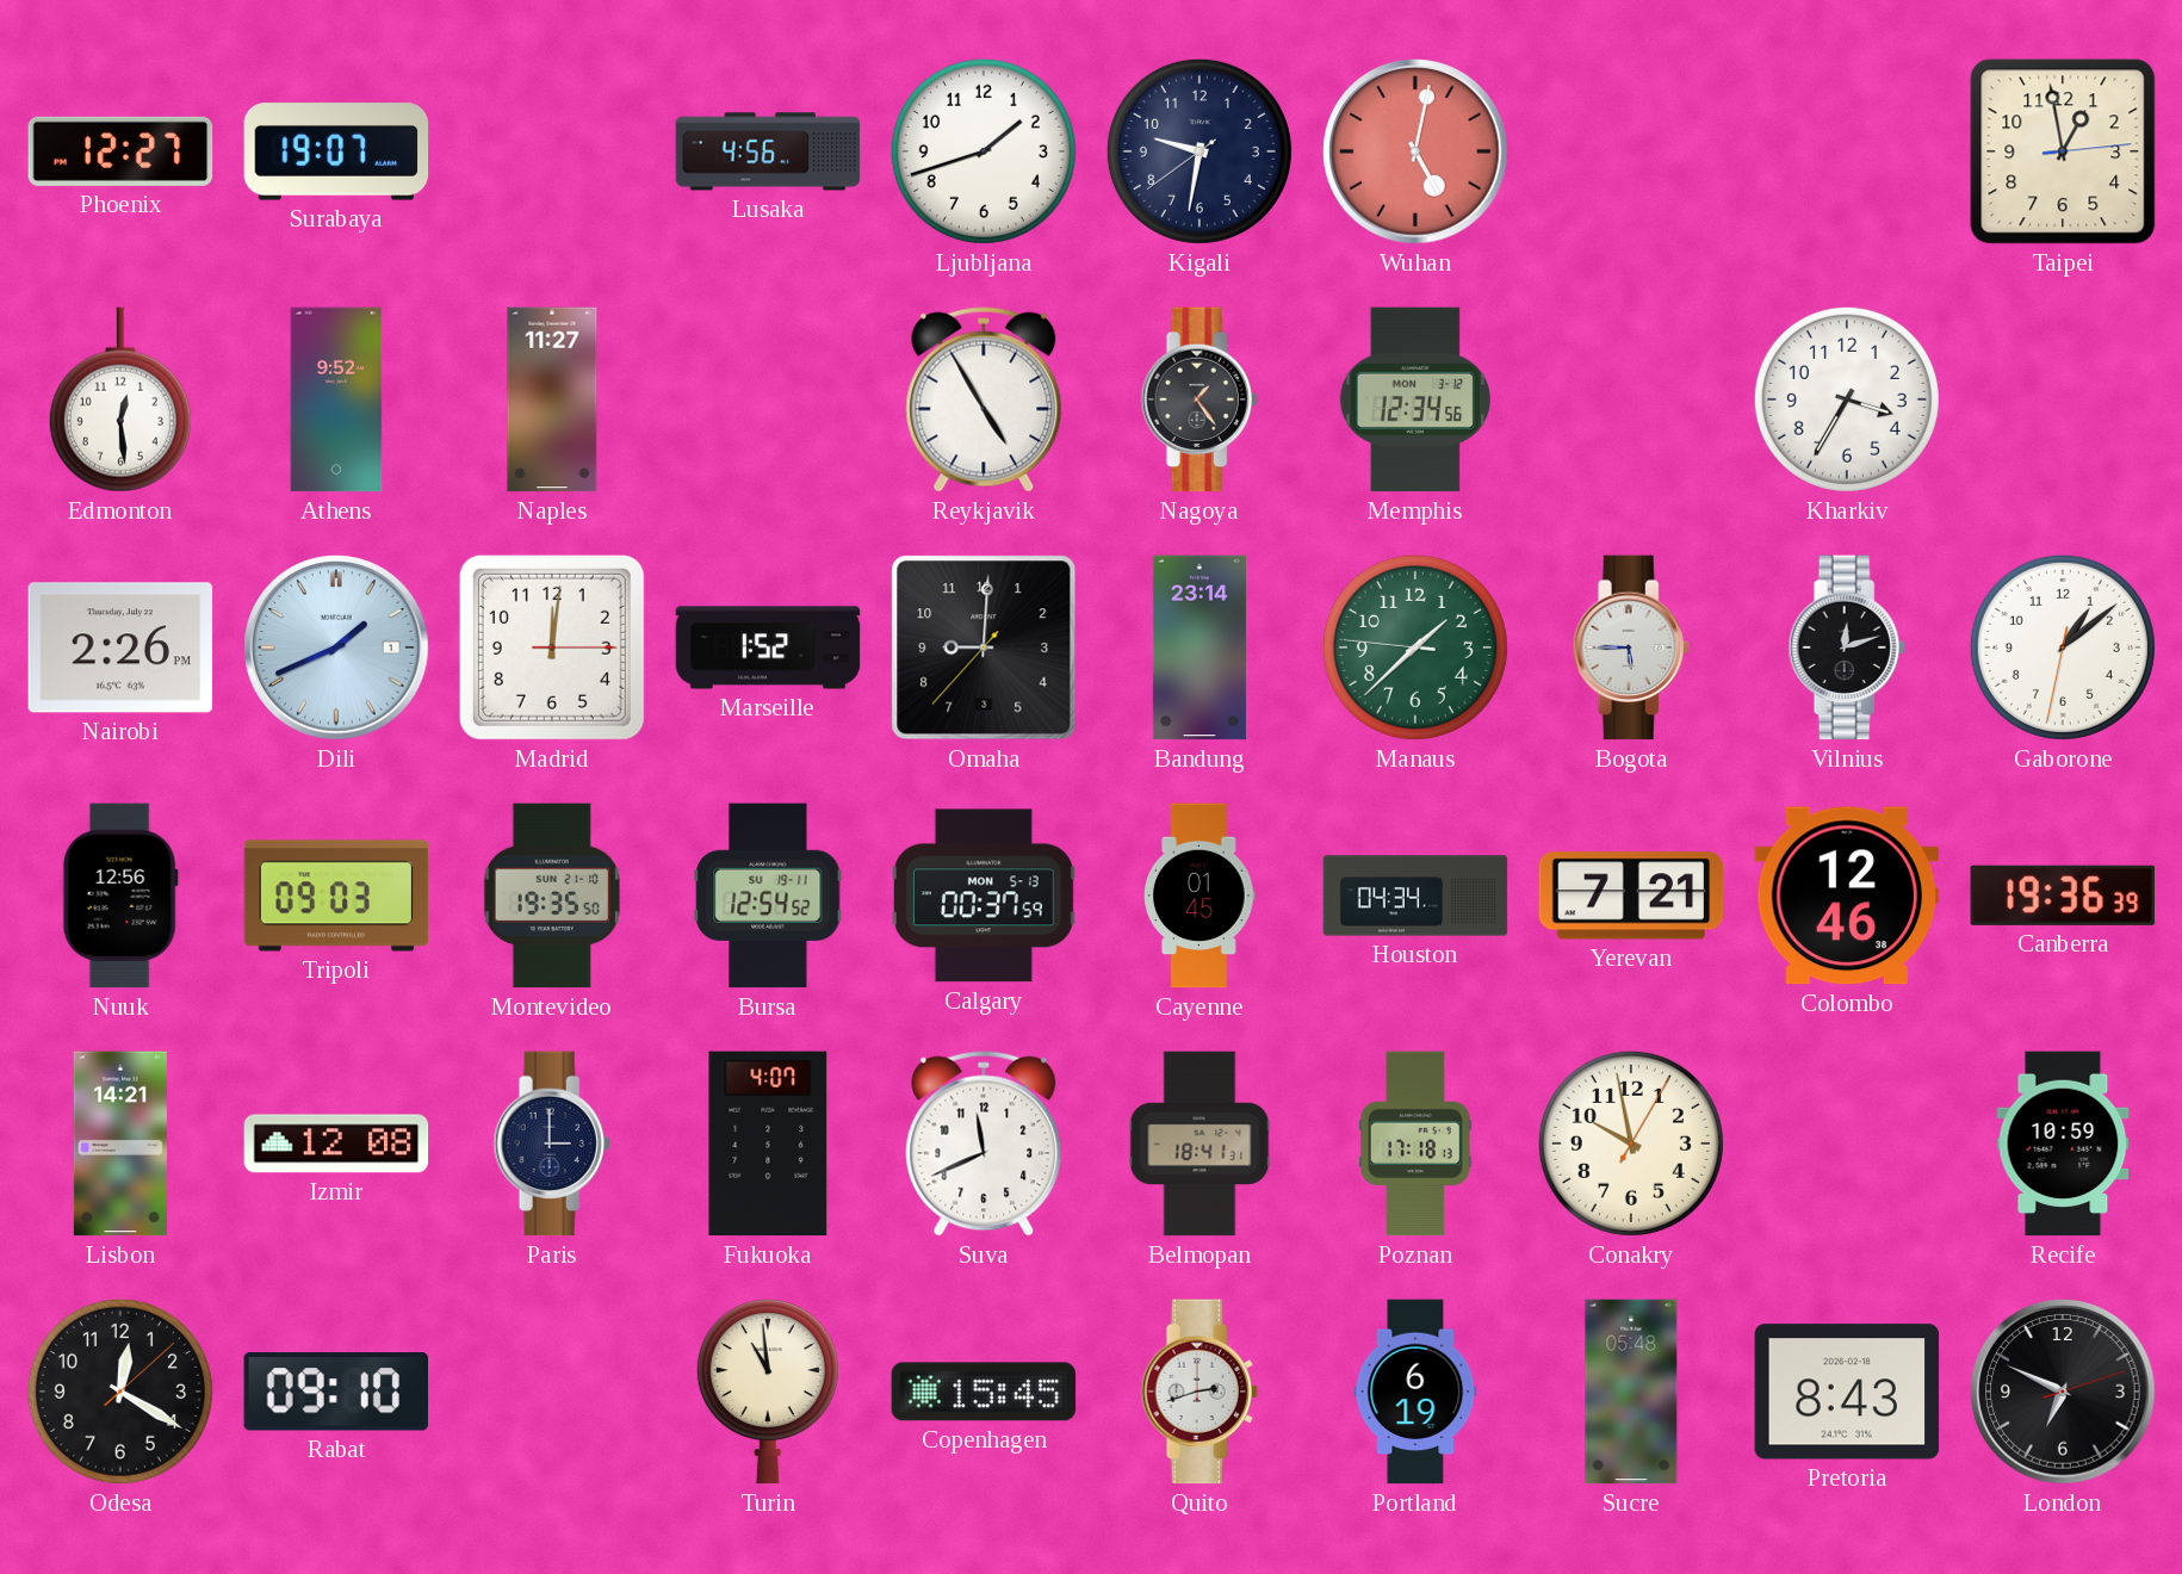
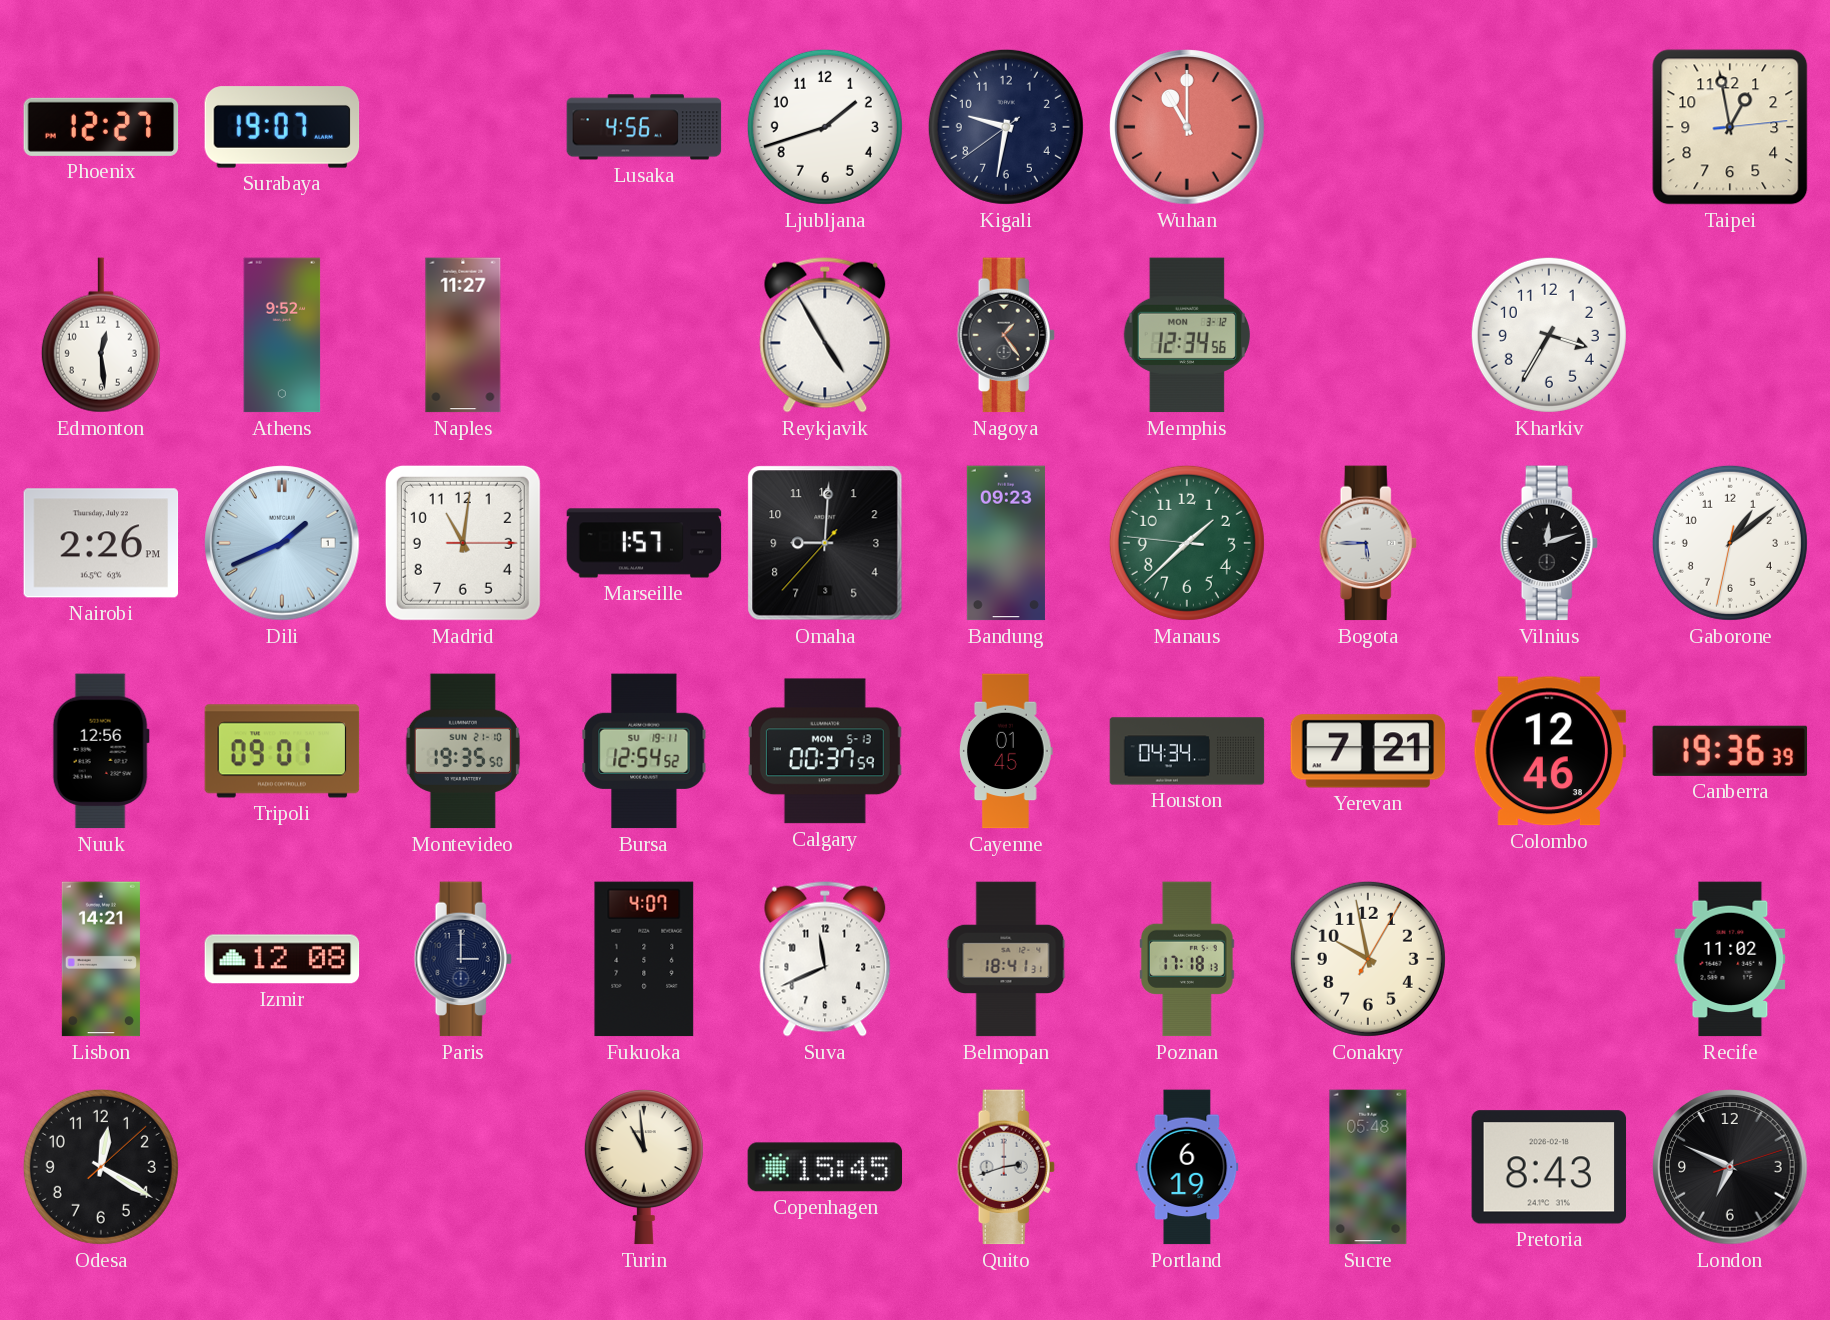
Wuhan: 5:02 -> 11:00 (1187, 127)
Madrid: 12:01 -> 11:01 (463, 543)
Marseille: 1:52 -> 1:57 (644, 543)
Bandung: 23:14 -> 09:23 (1006, 543)
Tripoli: 09:03 -> 09:01 (282, 751)
Recife: 10:59 -> 11:02 (1730, 959)
Rabat: 09:10 -> none (335, 1392)
